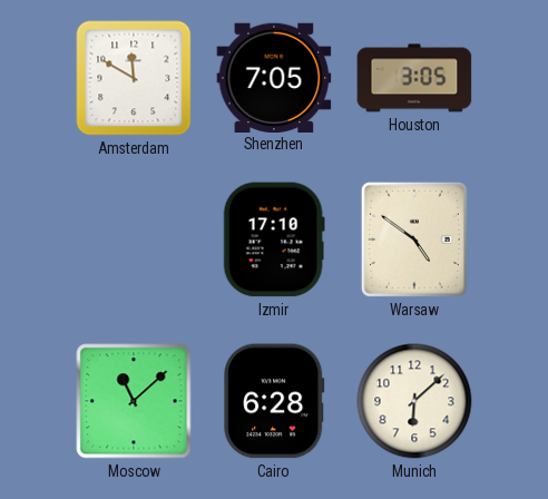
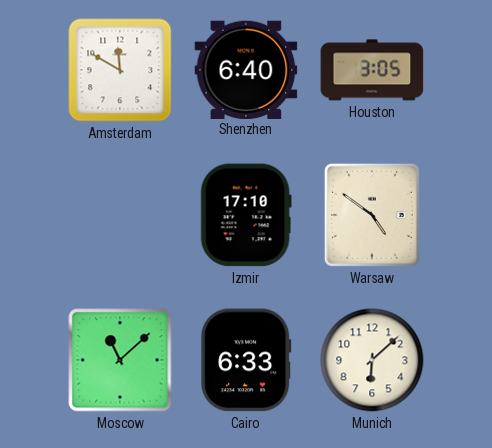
Shenzhen: 7:05 -> 6:40 (246, 69)
Cairo: 6:28 -> 6:33 (246, 360)
